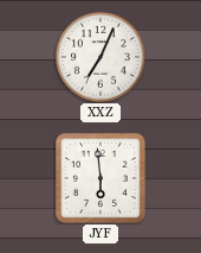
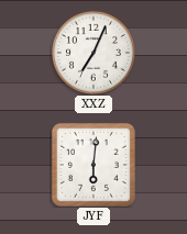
JYF: 5:59 -> 6:01 (94, 165)
